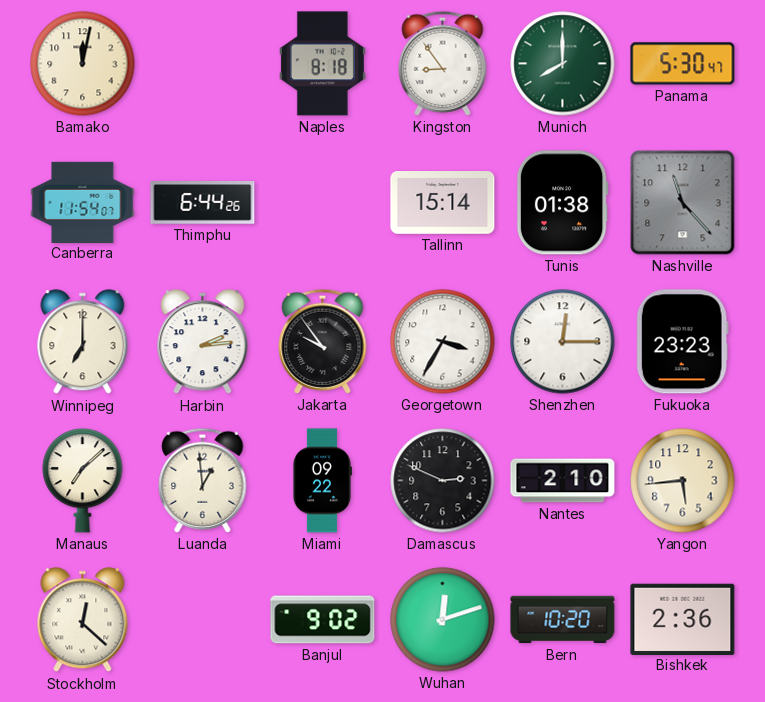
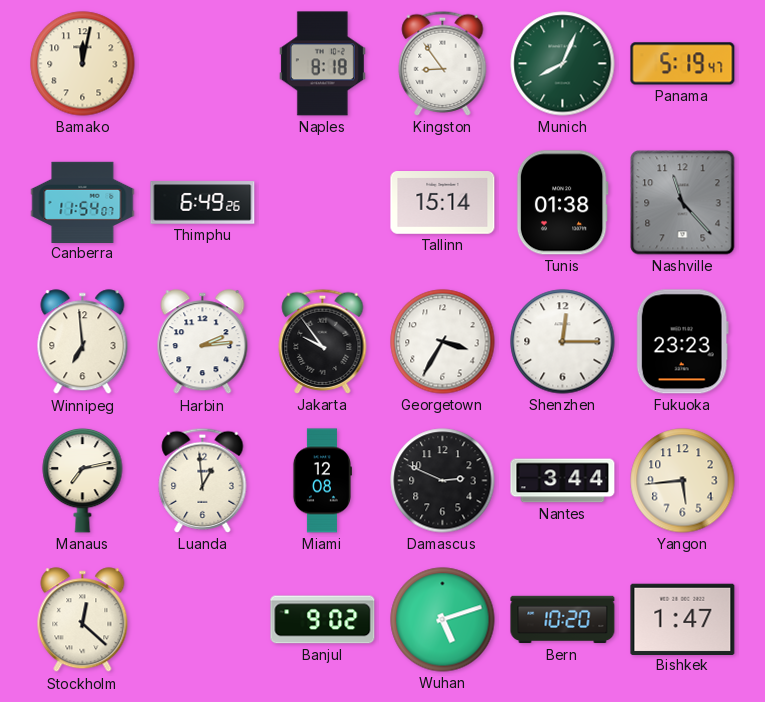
Munich: 8:00 -> 8:04 (563, 64)
Panama: 5:30 -> 5:19 (683, 64)
Thimphu: 6:44 -> 6:49 (203, 203)
Winnipeg: 7:00 -> 6:59 (83, 342)
Manaus: 7:08 -> 7:13 (83, 480)
Miami: 09:22 -> 12:08 (322, 481)
Nantes: 2:10 -> 3:44 (563, 481)
Wuhan: 12:12 -> 5:12 (443, 620)
Bishkek: 2:36 -> 1:47 (683, 619)
